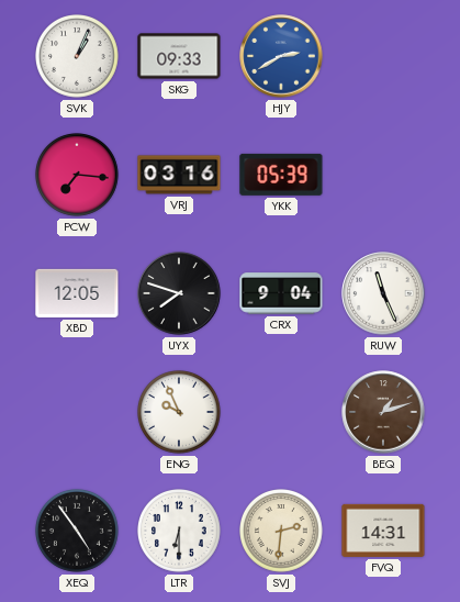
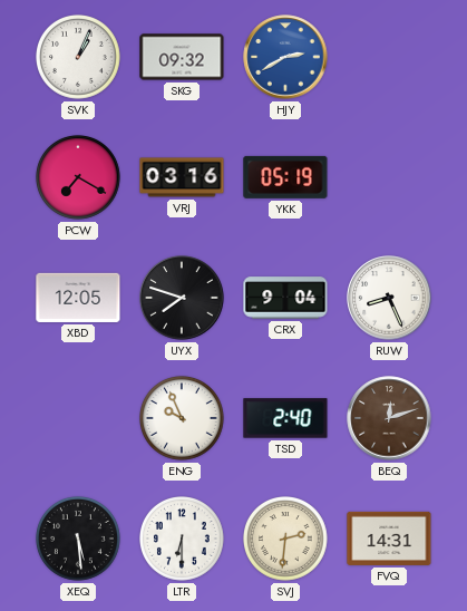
SKG: 09:33 -> 09:32 (182, 57)
PCW: 7:16 -> 7:20 (79, 178)
YKK: 05:39 -> 05:19 (285, 177)
RUW: 11:26 -> 8:26 (389, 298)
TSD: none -> 2:40 (285, 418)
BEQ: 1:12 -> 12:12 (389, 418)
XEQ: 4:54 -> 5:29 (79, 540)
